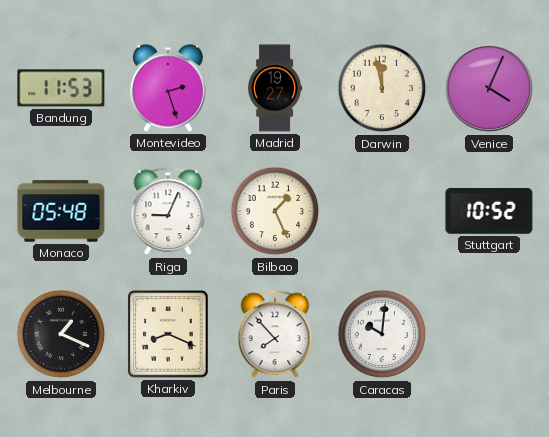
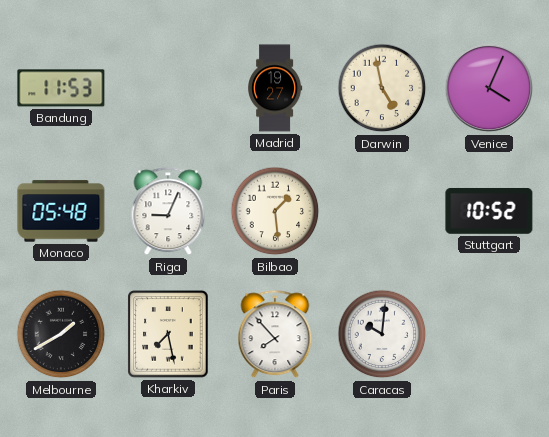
Montevideo: 2:27 -> none (168, 88)
Darwin: 11:58 -> 4:58 (382, 88)
Bilbao: 1:26 -> 1:29 (275, 211)
Melbourne: 1:19 -> 1:40 (61, 334)
Kharkiv: 8:19 -> 7:28 (168, 334)
